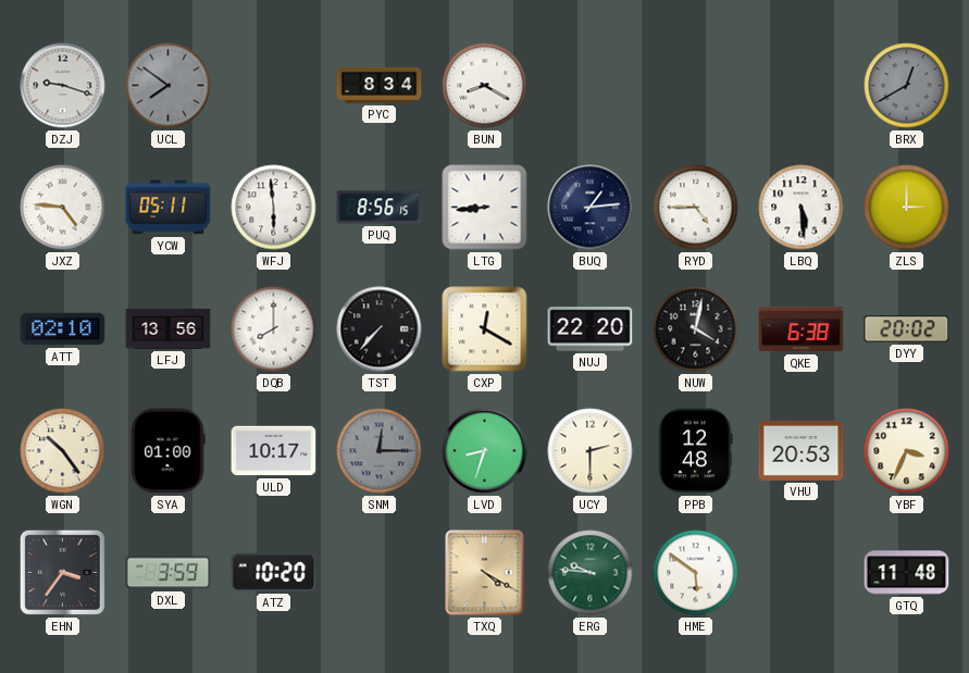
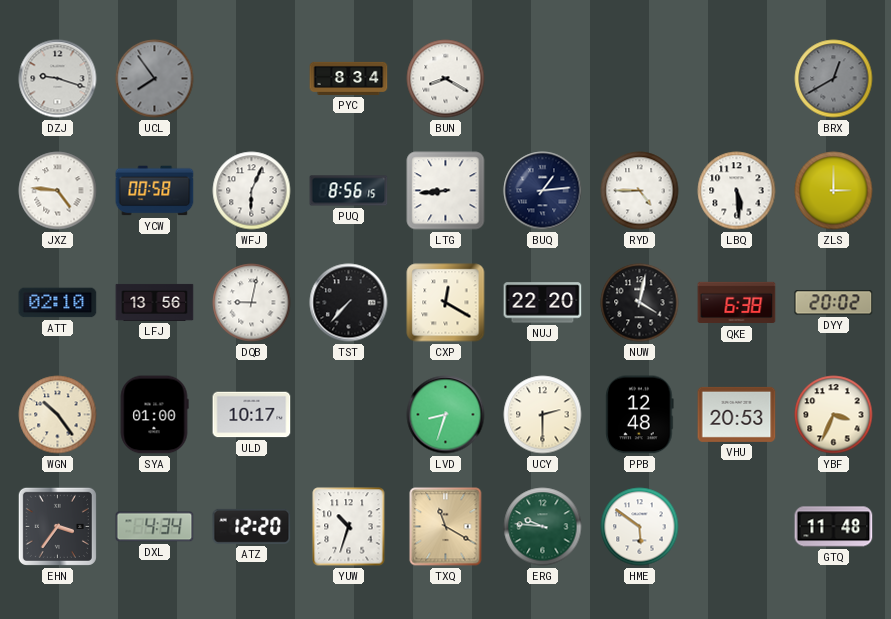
UCL: 7:51 -> 7:54 (155, 79)
YCW: 05:11 -> 00:58 (155, 191)
WFJ: 5:59 -> 6:04 (252, 191)
DQB: 8:00 -> 9:02 (252, 303)
SNM: 12:15 -> none (380, 451)
DXL: 3:59 -> 4:34 (155, 527)
ATZ: 10:20 -> 12:20 (252, 526)
YUW: none -> 10:33 (349, 527)
TXQ: 4:20 -> 11:20 (446, 527)
